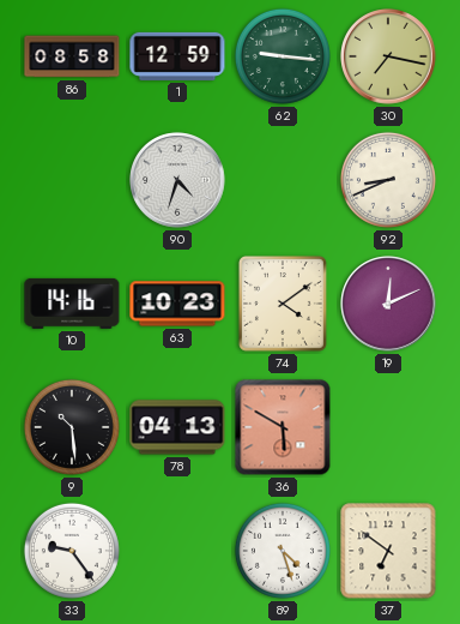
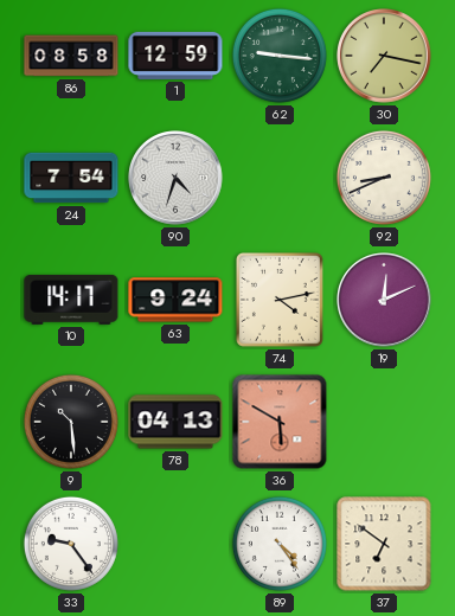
24: none -> 7:54 (71, 178)
10: 14:16 -> 14:17 (71, 300)
63: 10:23 -> 9:24 (175, 300)
74: 4:09 -> 4:13 (280, 301)
89: 4:27 -> 4:24 (280, 544)
